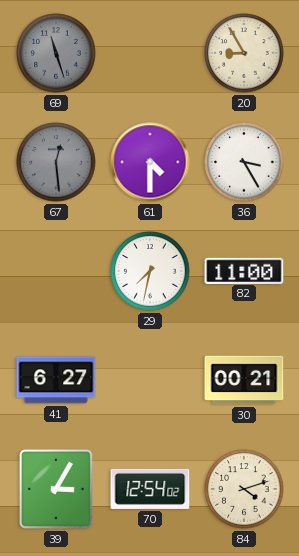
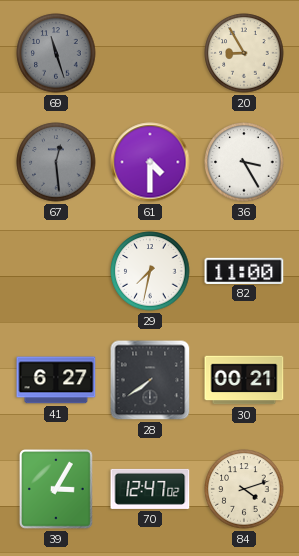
28: none -> 7:39 (150, 380)
70: 12:54 -> 12:47 (150, 489)
